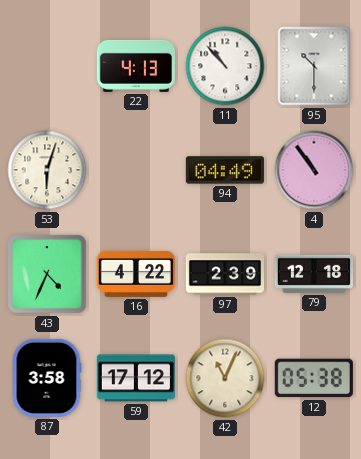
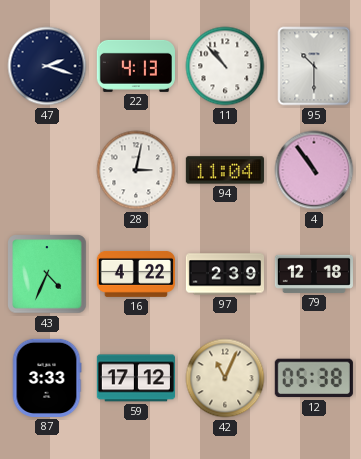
47: none -> 2:18 (47, 66)
53: 6:03 -> none (47, 170)
28: none -> 3:02 (136, 170)
94: 04:49 -> 11:04 (225, 170)
87: 3:58 -> 3:33 (47, 378)
